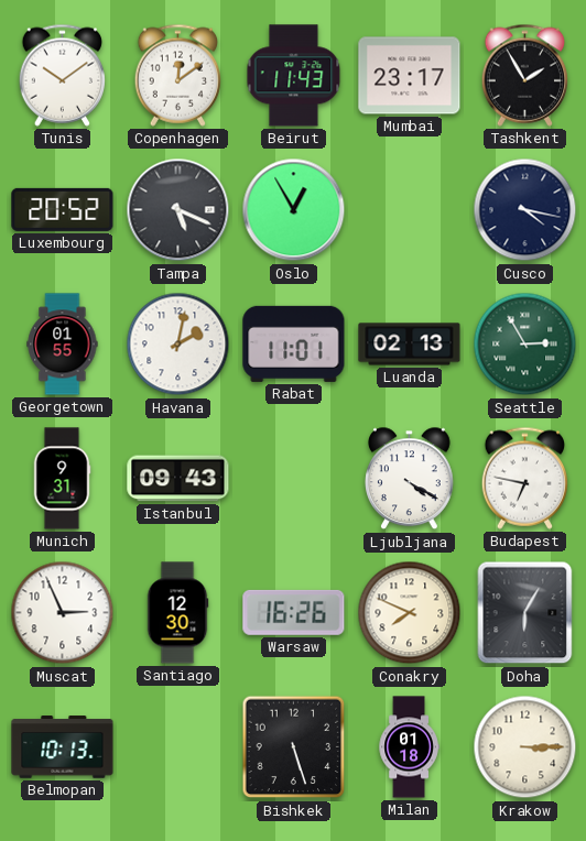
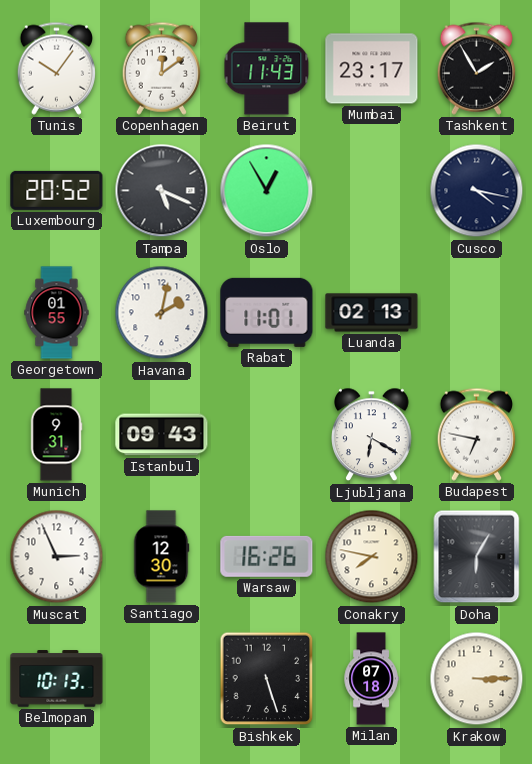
Tunis: 10:09 -> 10:06 (56, 68)
Seattle: 2:55 -> none (525, 345)
Ljubljana: 4:20 -> 6:20 (372, 435)
Conakry: 7:49 -> 7:47 (372, 557)
Milan: 01:18 -> 07:18 (371, 679)
